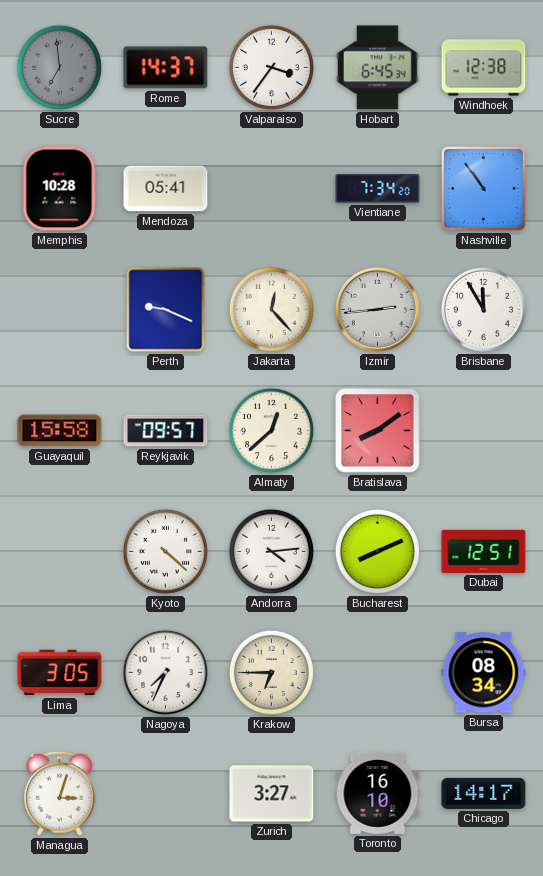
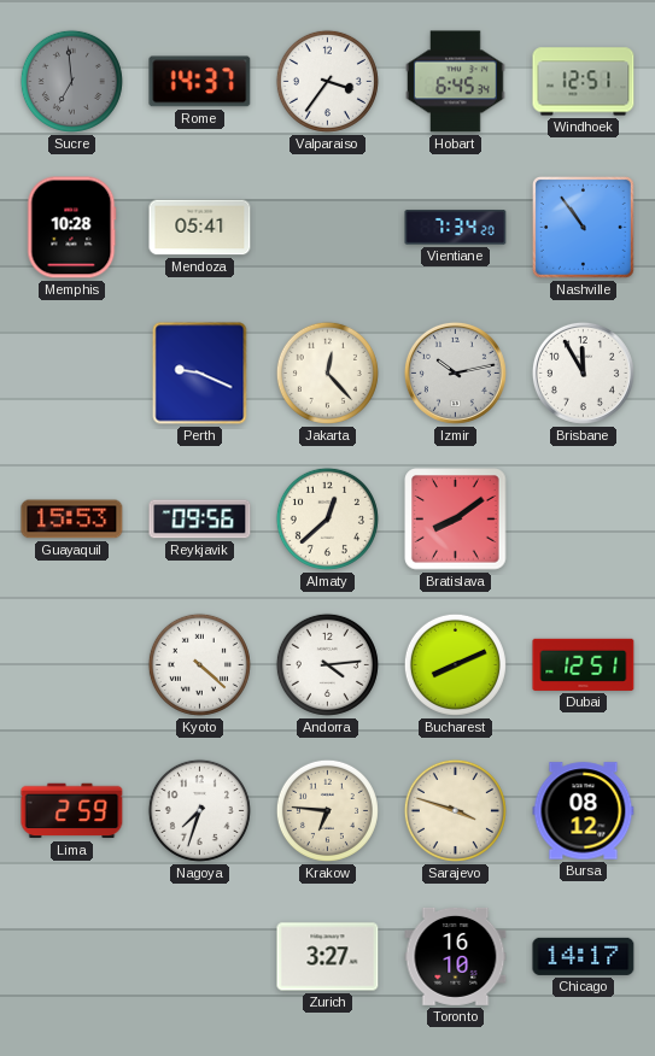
Windhoek: 12:38 -> 12:51 (584, 82)
Izmir: 2:44 -> 10:13 (455, 372)
Guayaquil: 15:58 -> 15:53 (72, 520)
Reykjavik: 09:57 -> 09:56 (200, 520)
Lima: 3:05 -> 2:59 (72, 811)
Nagoya: 7:34 -> 7:33 (199, 810)
Krakow: 6:45 -> 6:46 (327, 810)
Sarajevo: none -> 3:48 (455, 810)
Bursa: 08:34 -> 08:12 (584, 811)
Managua: 3:03 -> none (59, 793)
